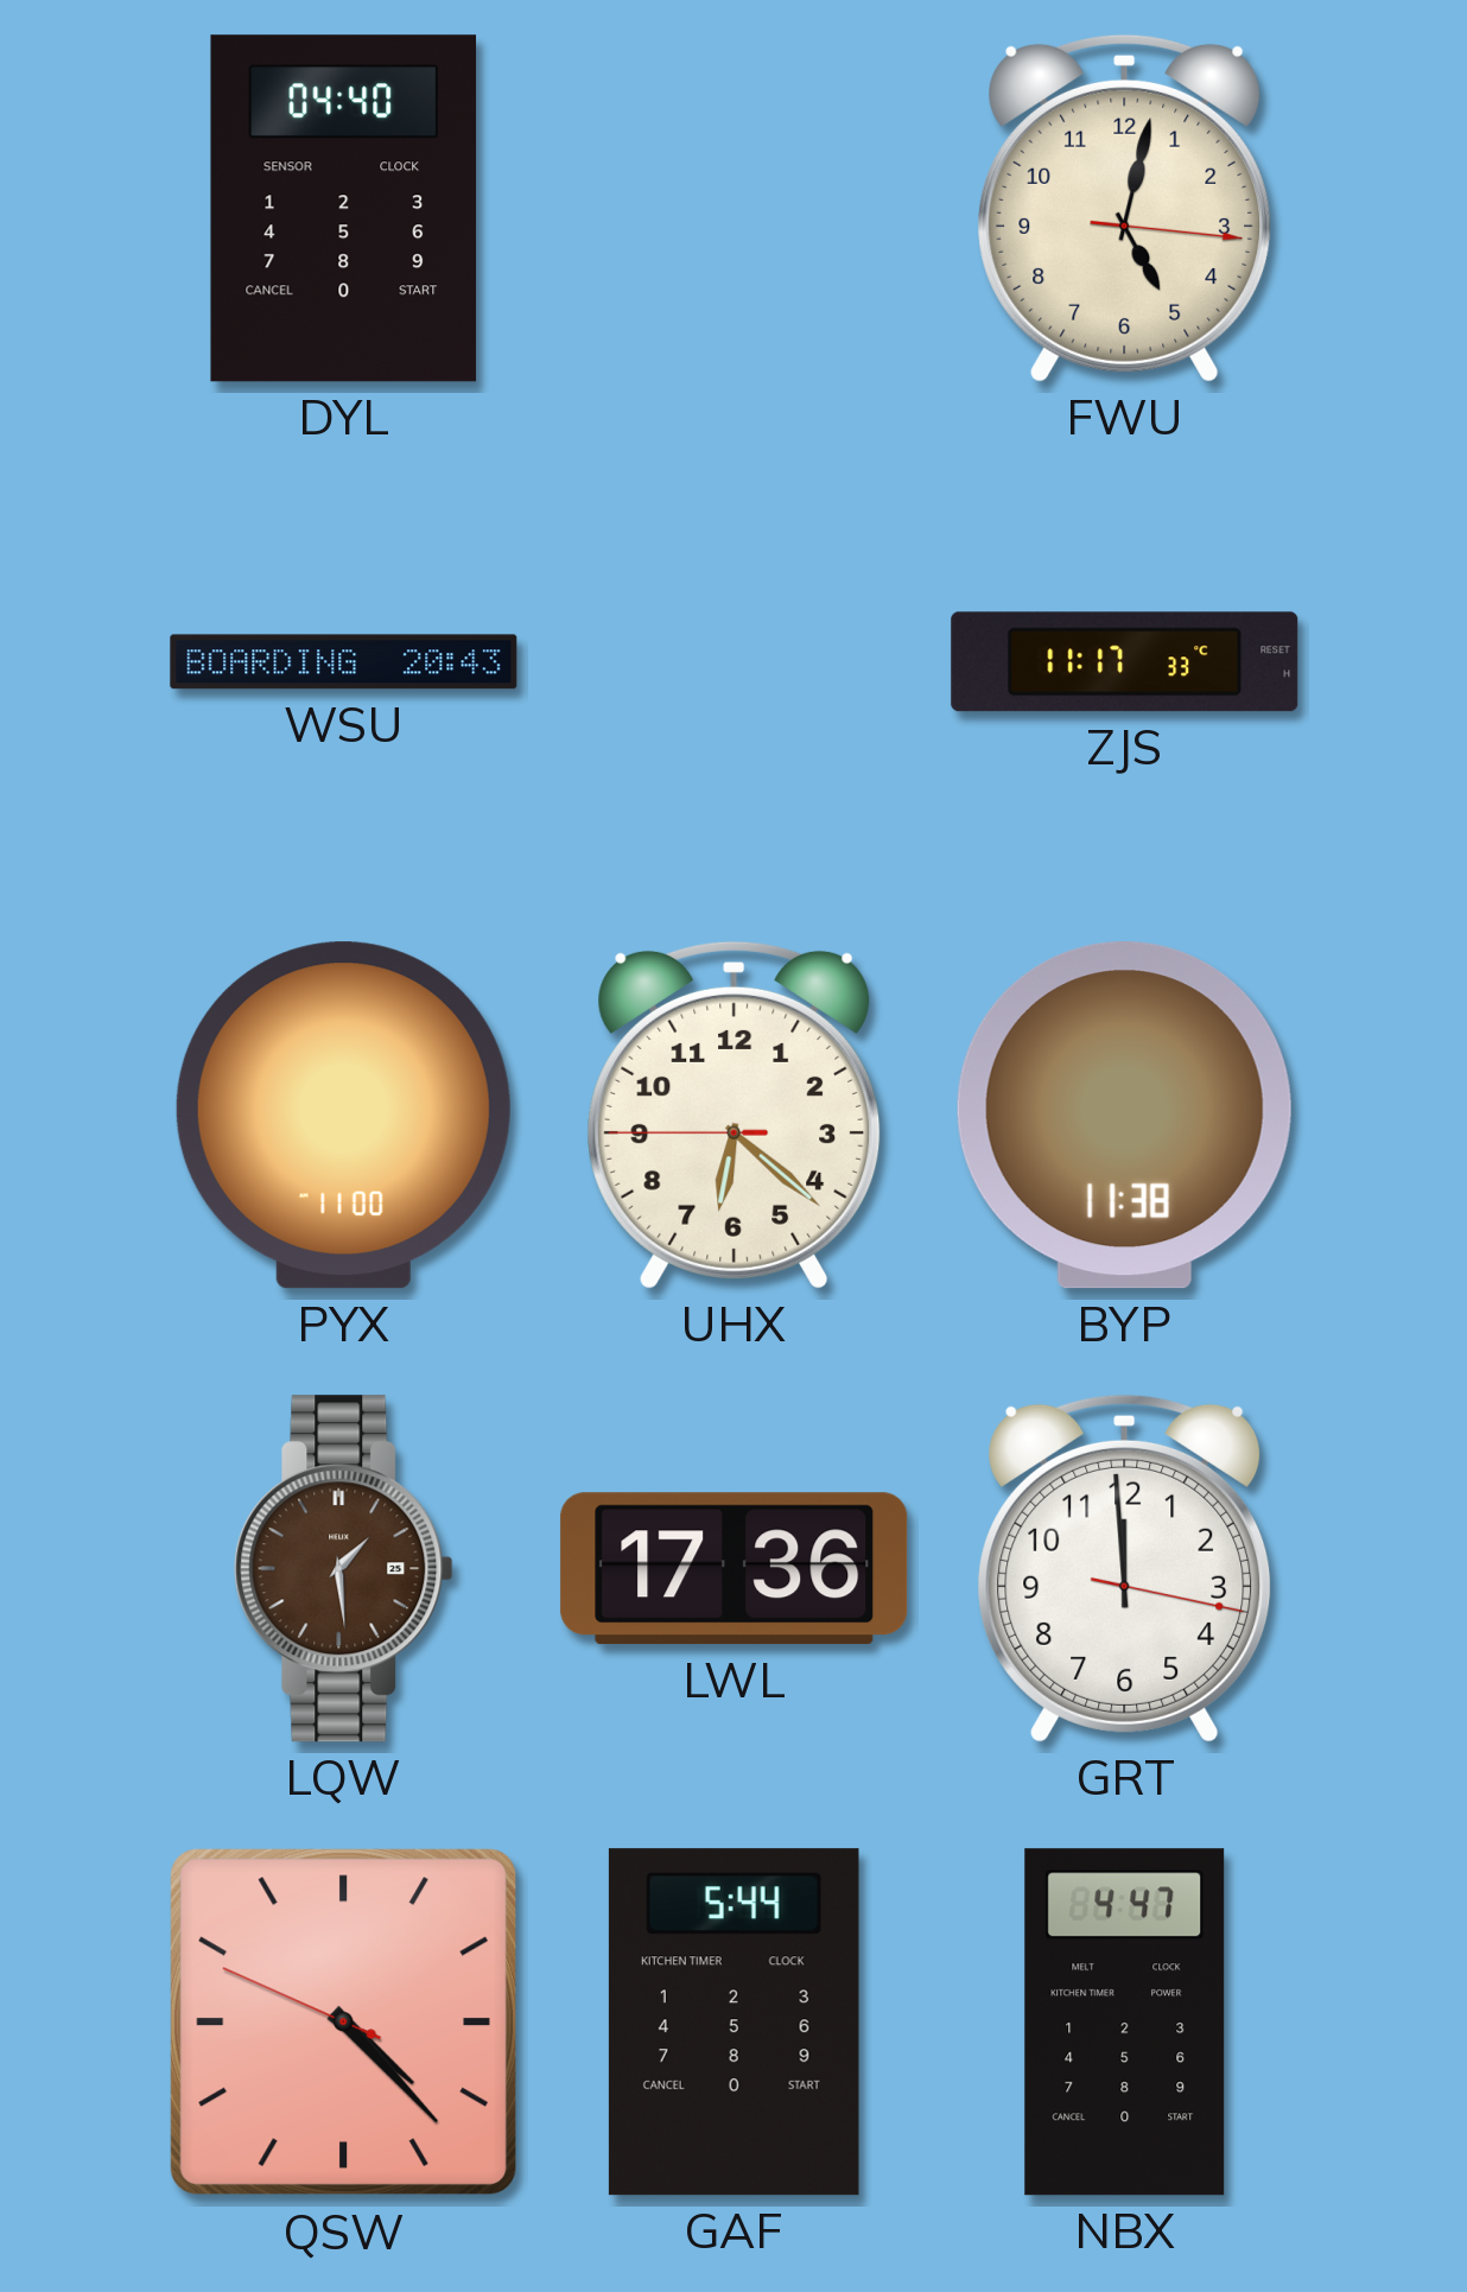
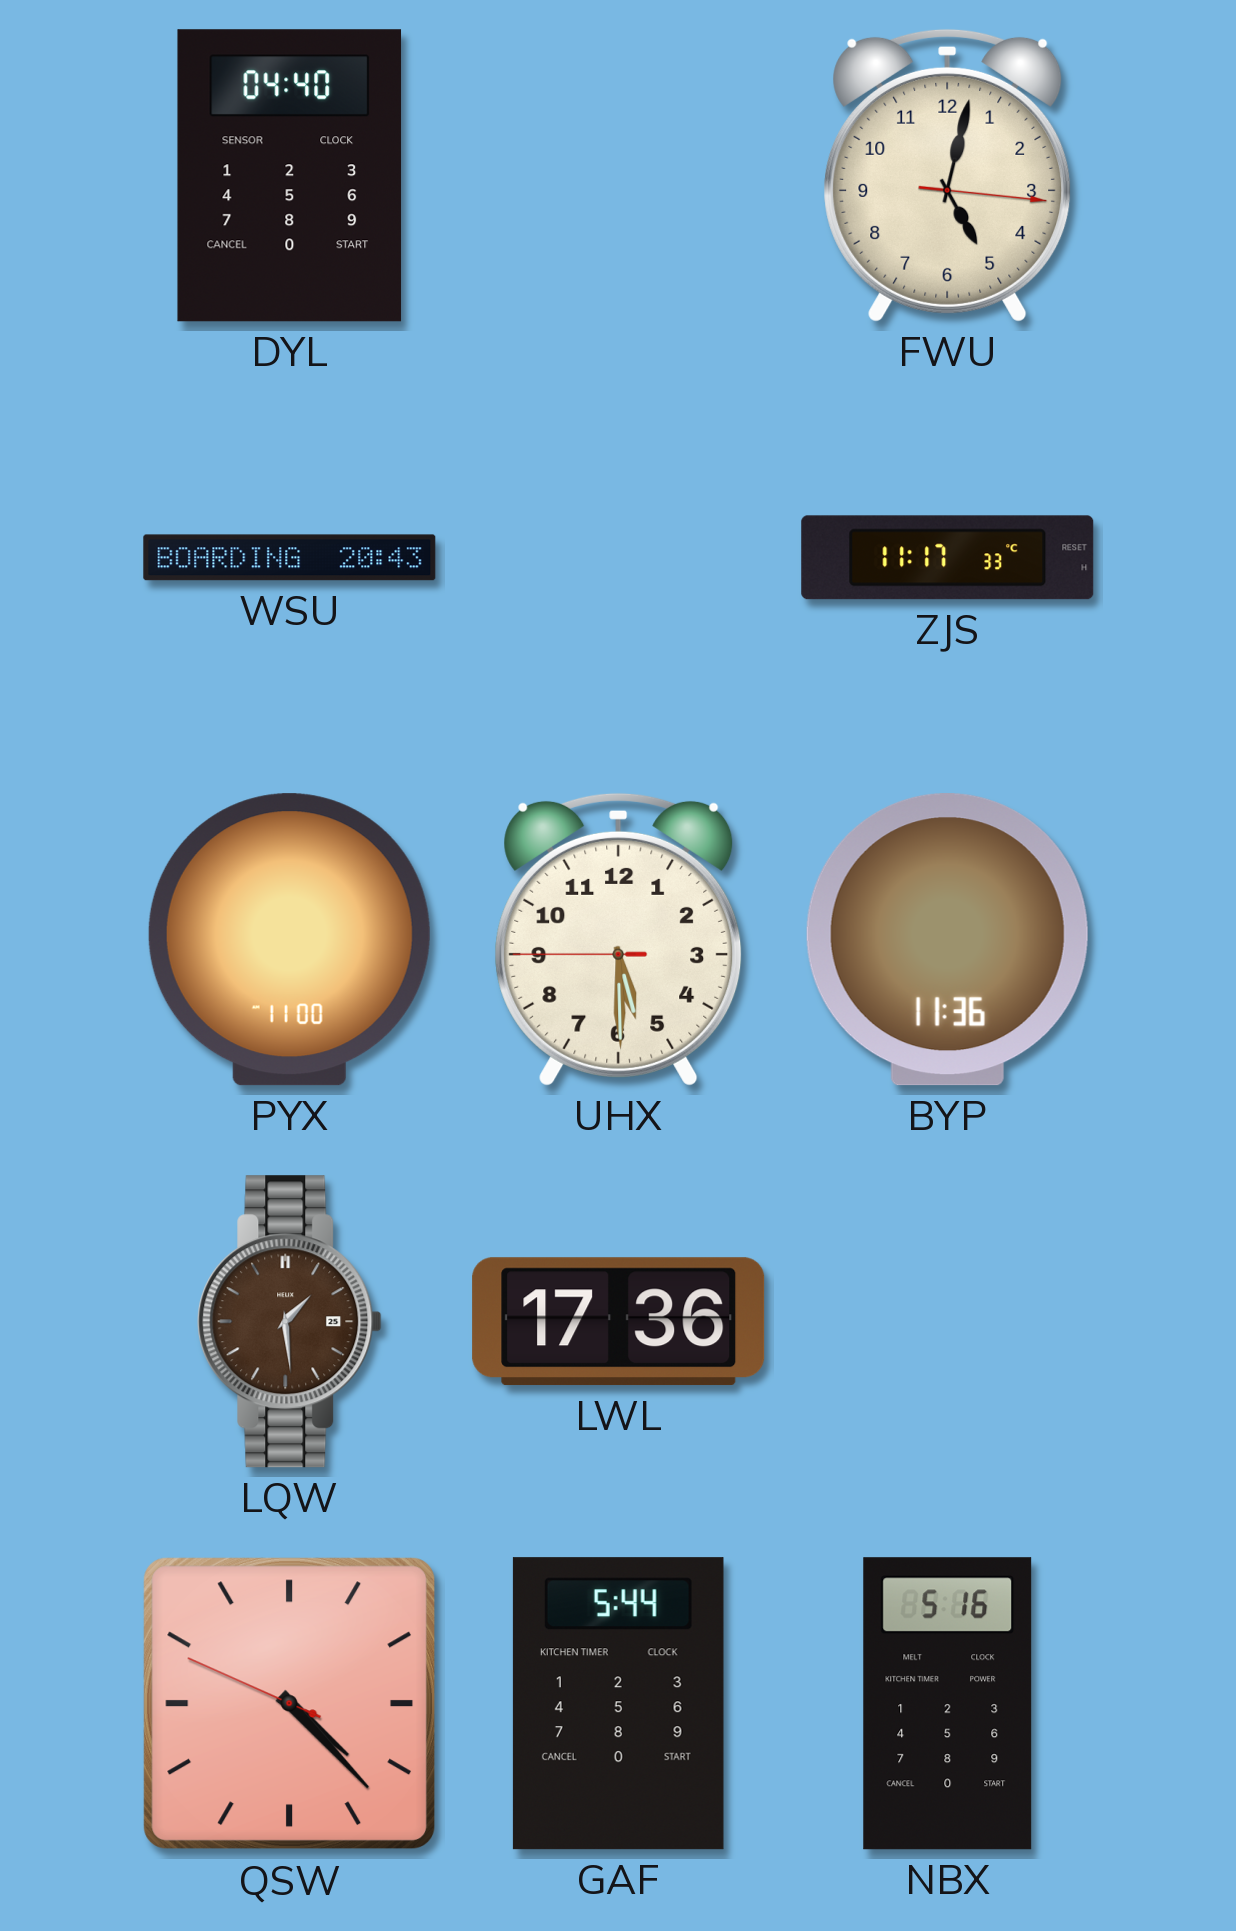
UHX: 6:21 -> 5:29 (619, 939)
BYP: 11:38 -> 11:36 (947, 940)
GRT: 11:59 -> none (1125, 1568)
NBX: 4:47 -> 5:16 (948, 1704)
